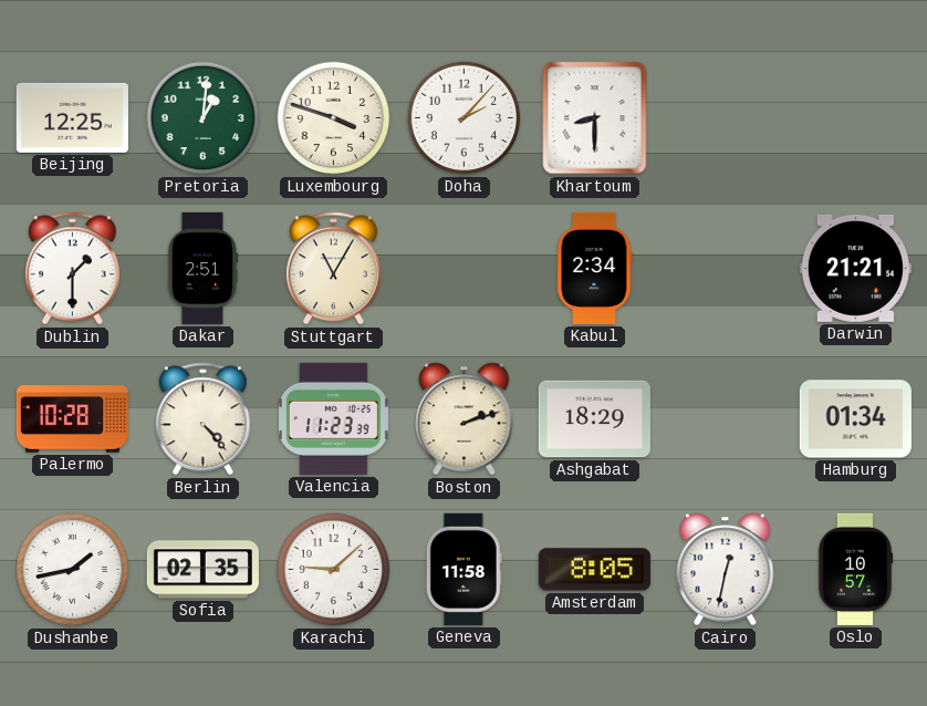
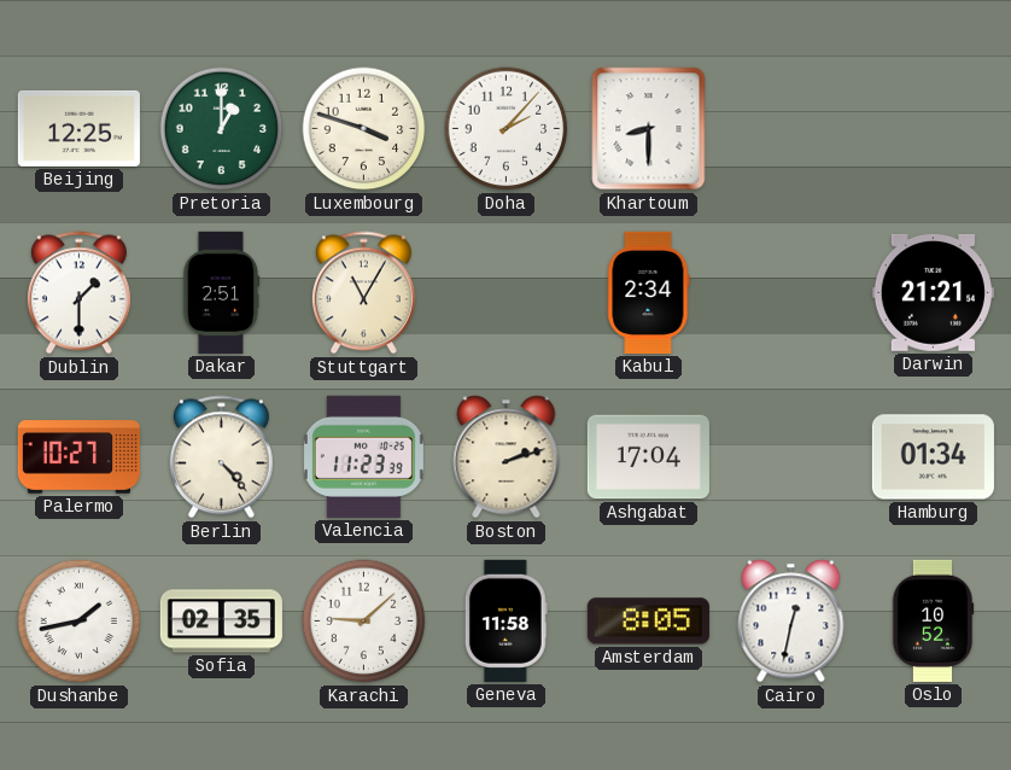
Pretoria: 1:01 -> 1:00 (222, 129)
Palermo: 10:28 -> 10:27 (78, 457)
Ashgabat: 18:29 -> 17:04 (648, 457)
Oslo: 10:57 -> 10:52 (933, 620)
